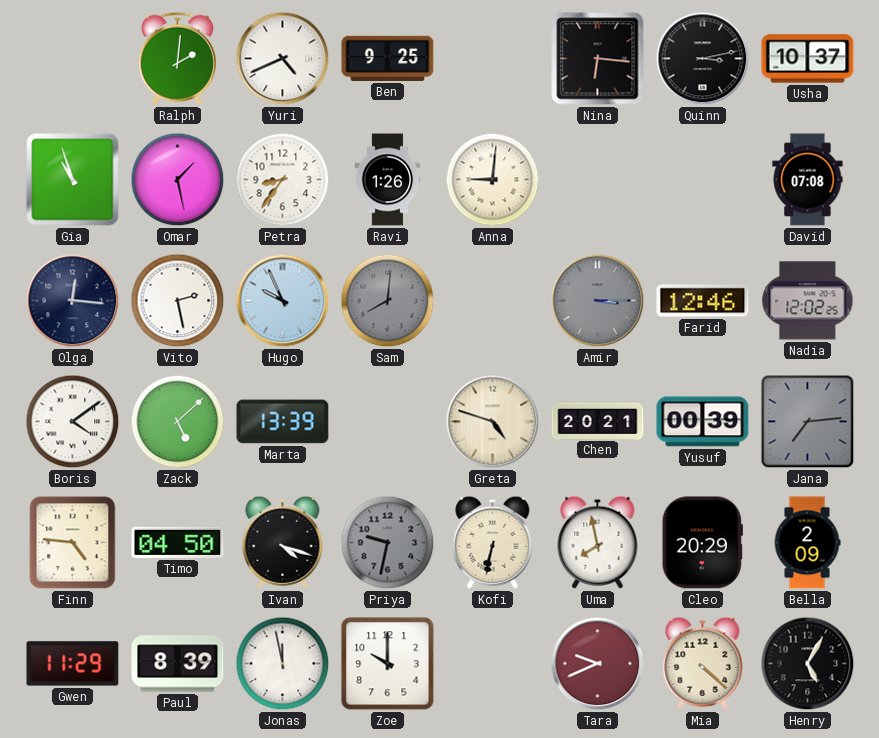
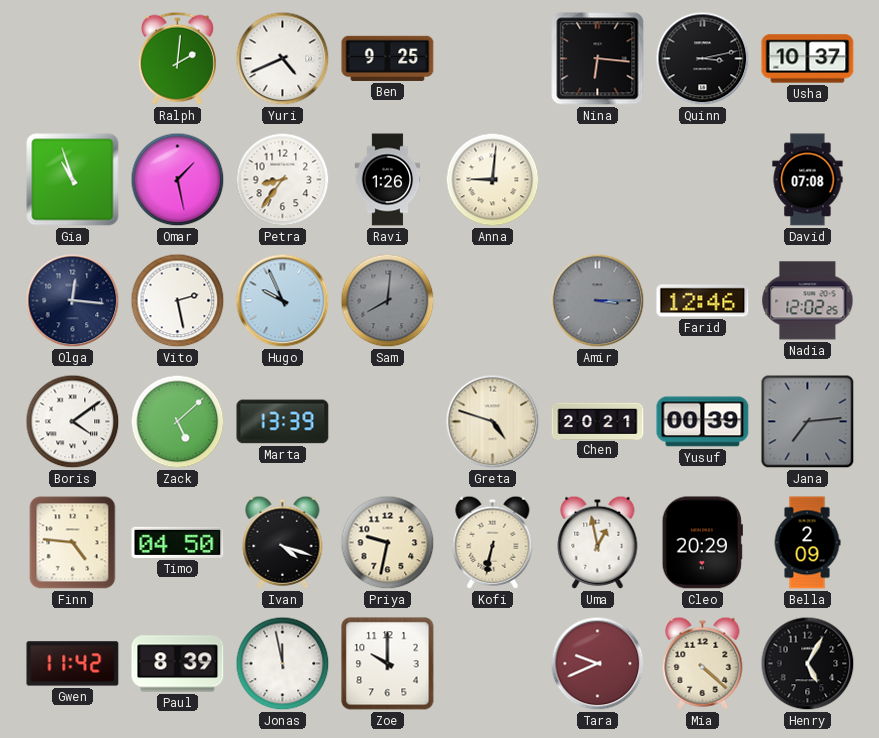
Priya dial: grey -> cream (388, 543)
Uma: 7:58 -> 12:58 (598, 542)
Gwen: 11:29 -> 11:42 (73, 664)
